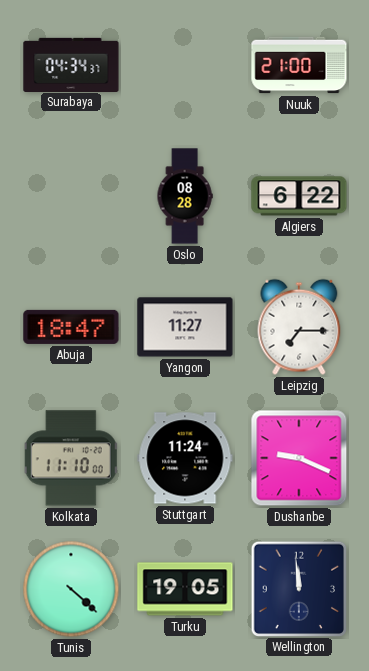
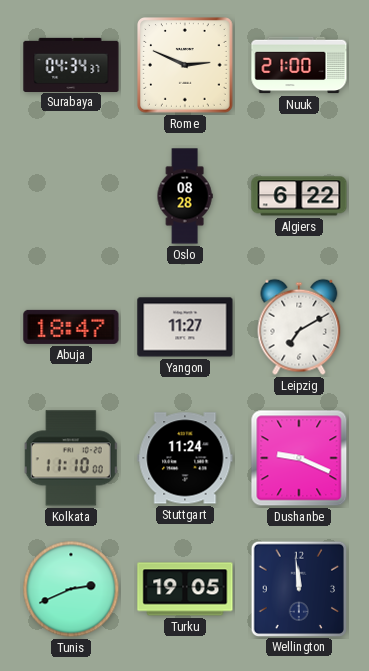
Rome: none -> 2:49 (186, 66)
Leipzig: 7:15 -> 7:10 (299, 327)
Tunis: 4:22 -> 2:41 (71, 589)
